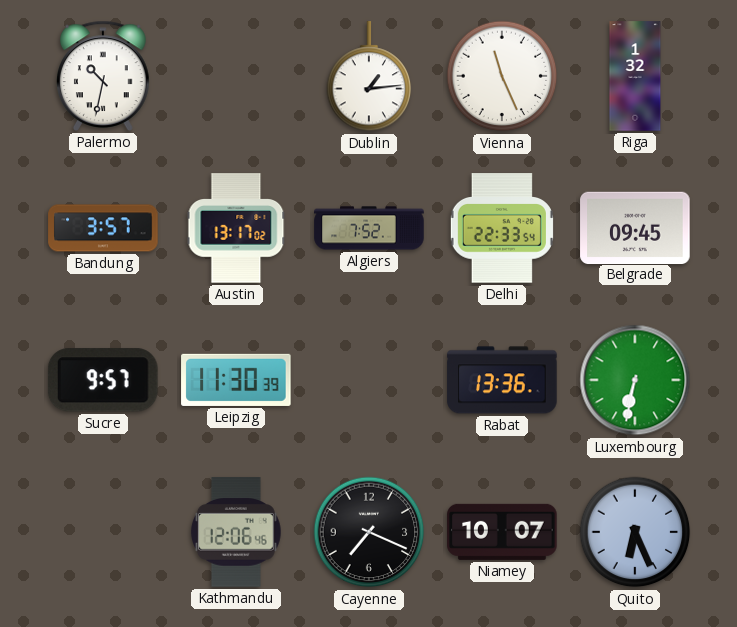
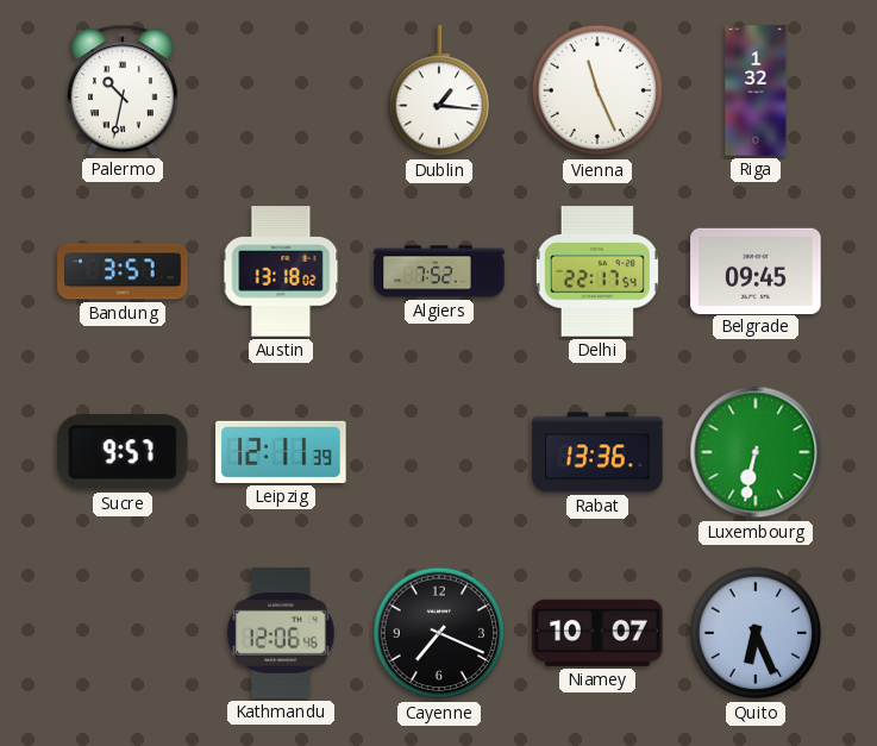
Dublin: 1:14 -> 1:16 (439, 92)
Austin: 13:17 -> 13:18 (281, 271)
Delhi: 22:33 -> 22:17 (597, 271)
Leipzig: 11:30 -> 12:11 (281, 452)
